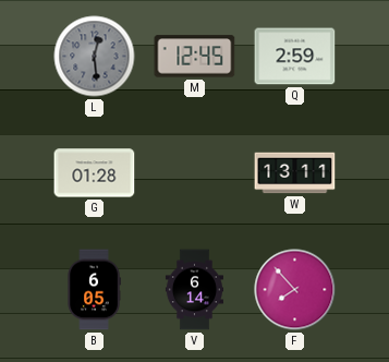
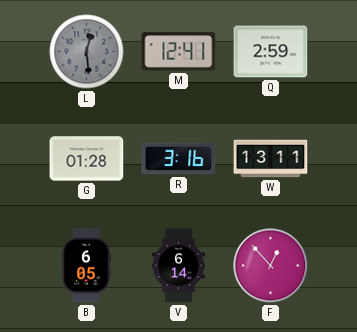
M: 12:45 -> 12:41 (179, 52)
R: none -> 3:16 (179, 159)
F: 7:53 -> 12:53 (271, 266)
